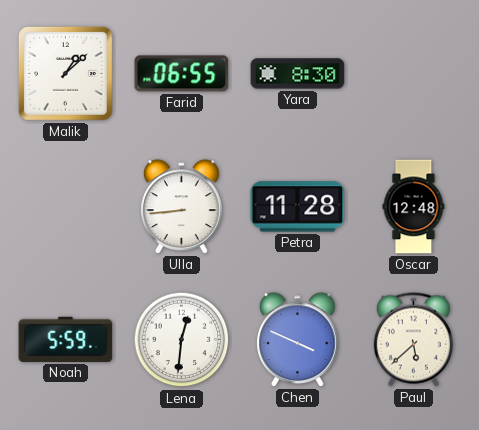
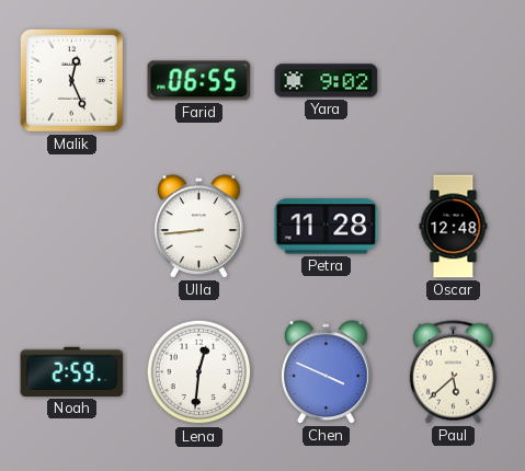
Malik: 1:08 -> 12:26 (71, 80)
Yara: 8:30 -> 9:02 (327, 81)
Noah: 5:59 -> 2:59 (72, 371)
